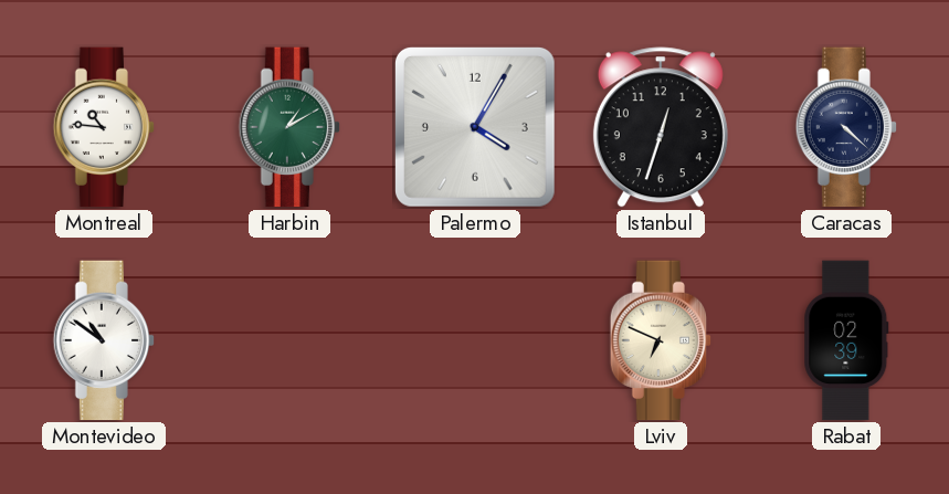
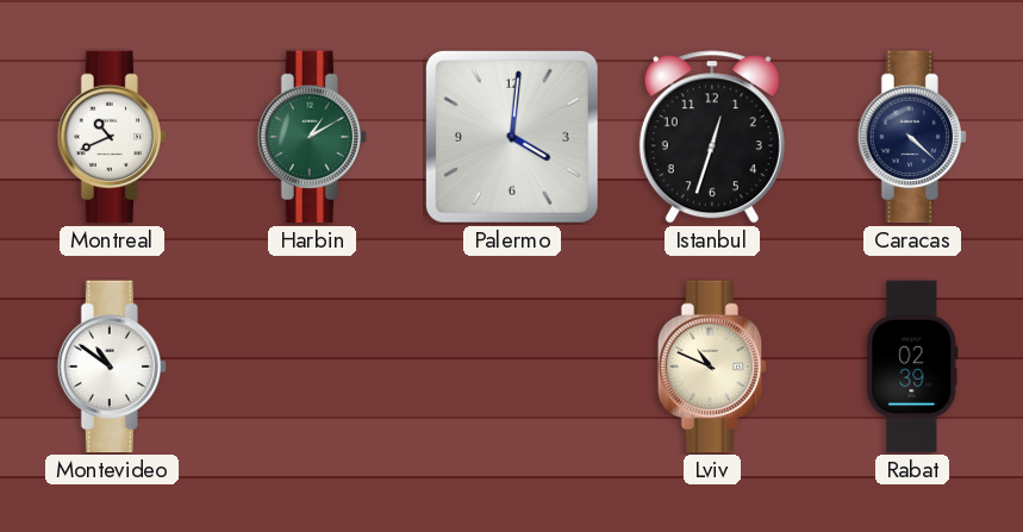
Montreal: 10:46 -> 10:41 (112, 137)
Palermo: 4:05 -> 4:01 (512, 137)
Lviv: 6:49 -> 10:49 (712, 367)
